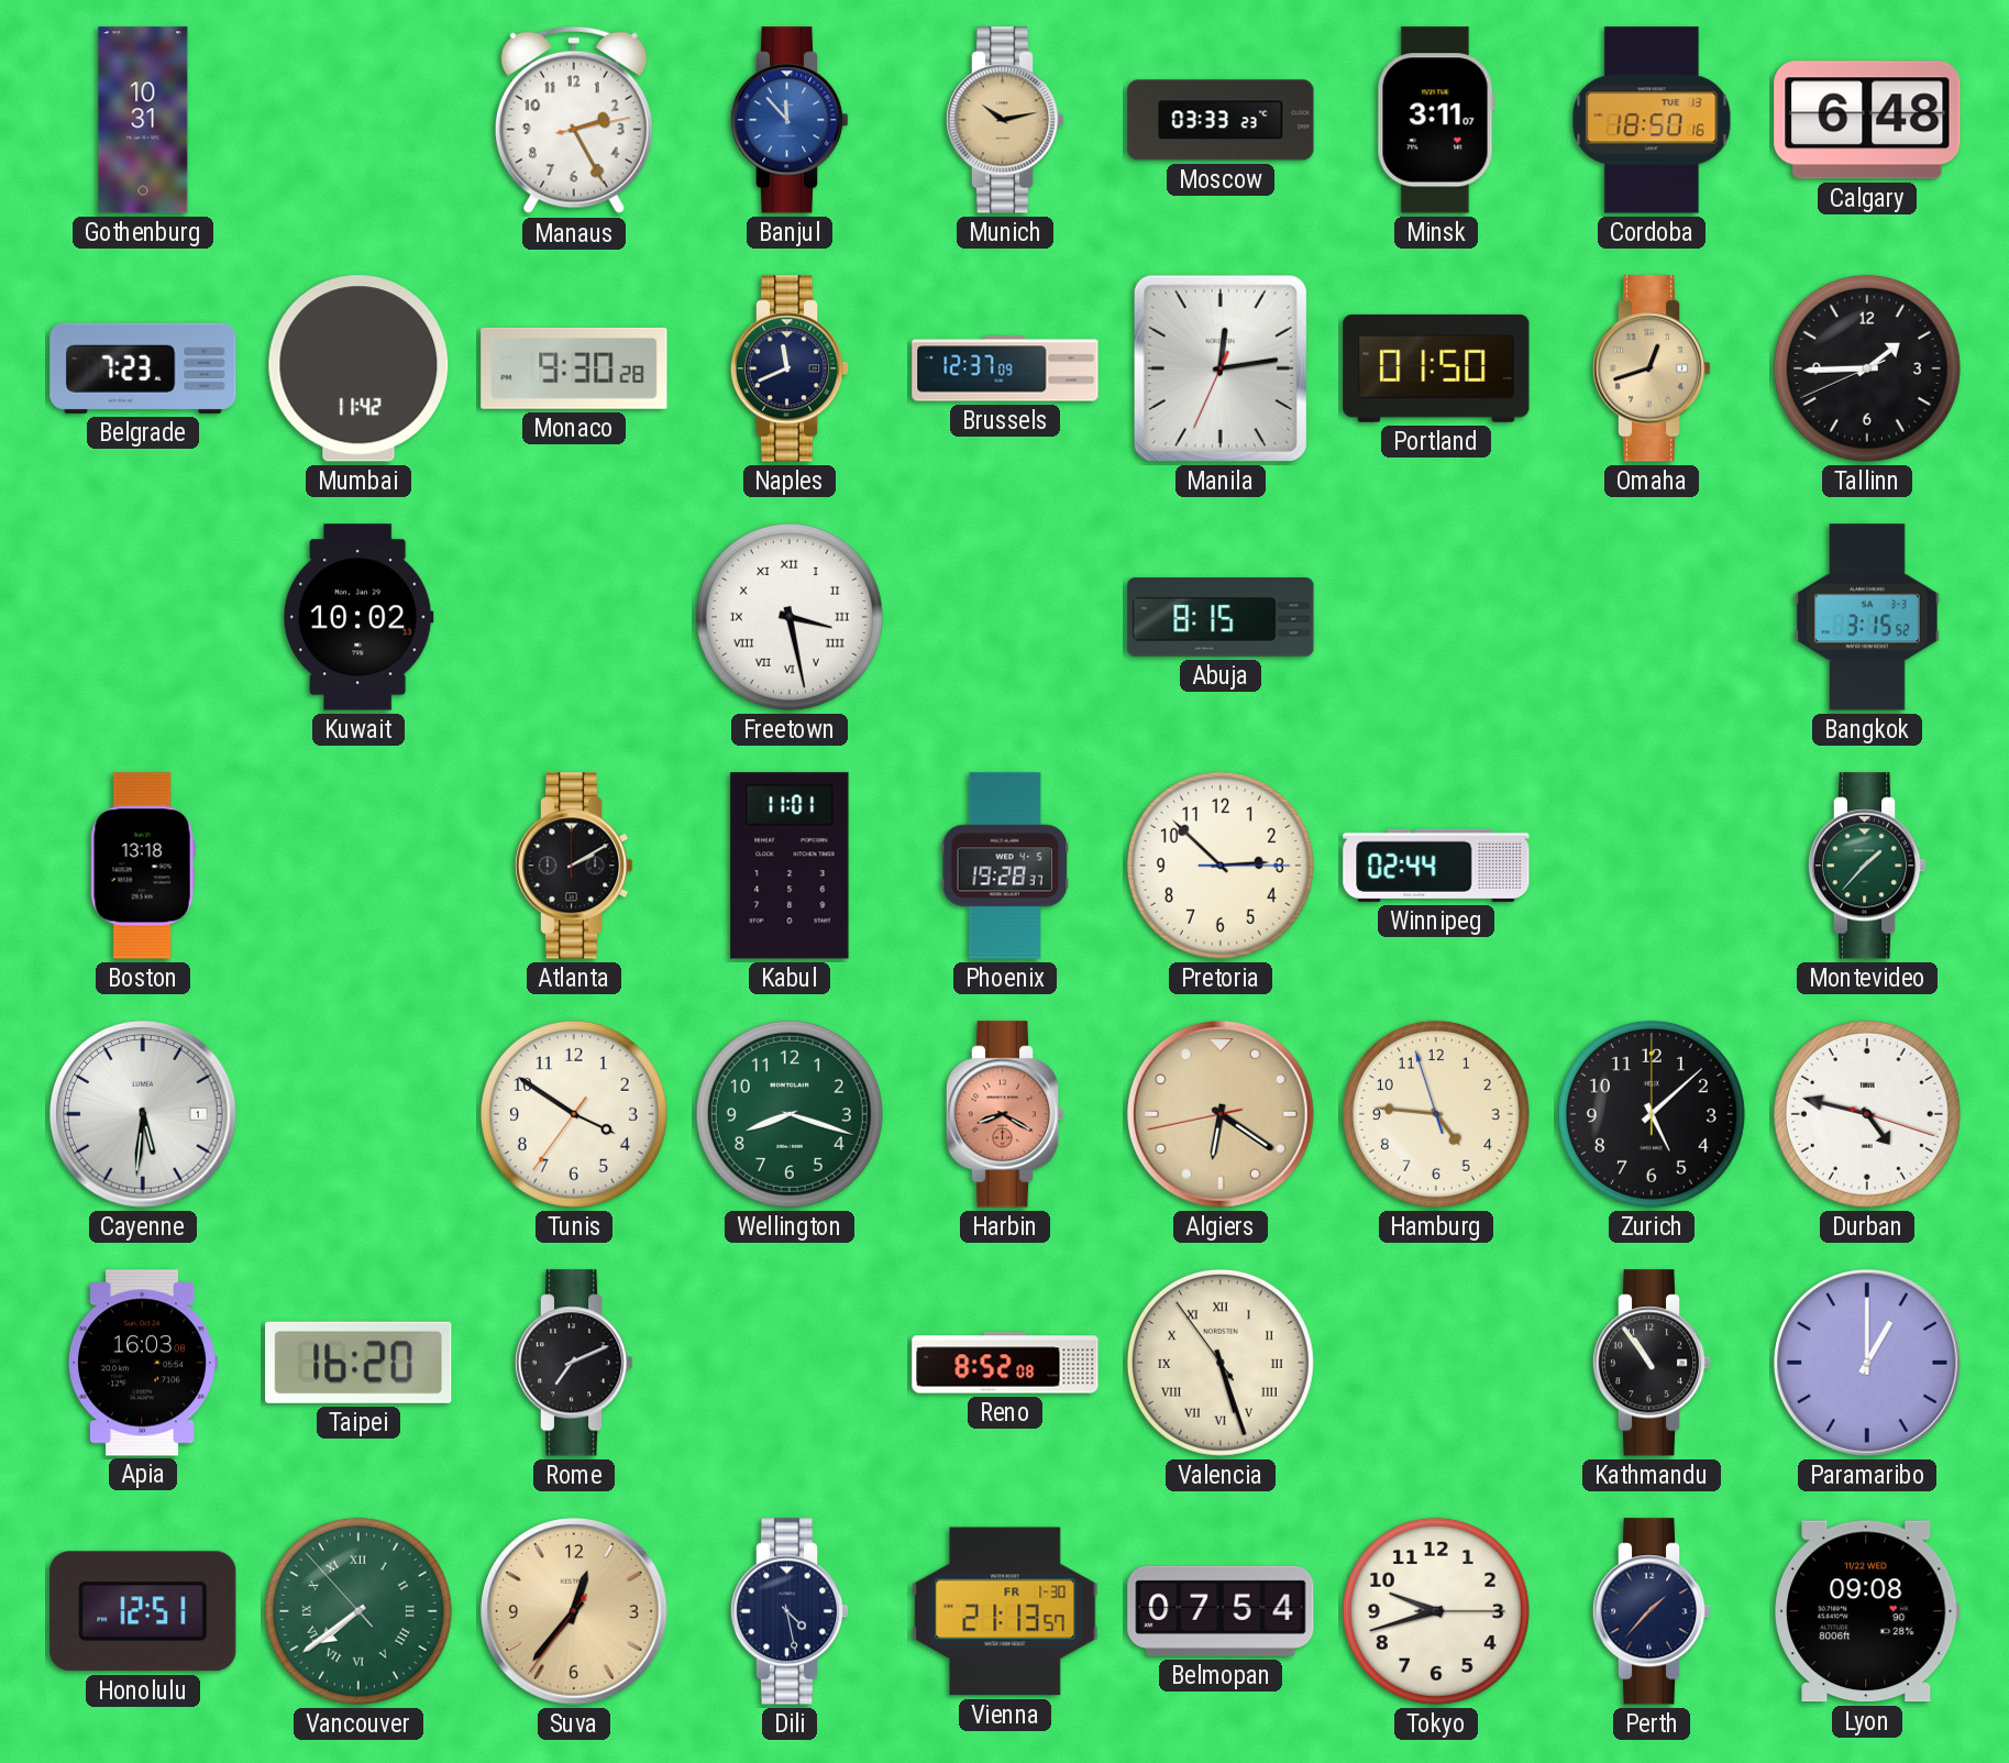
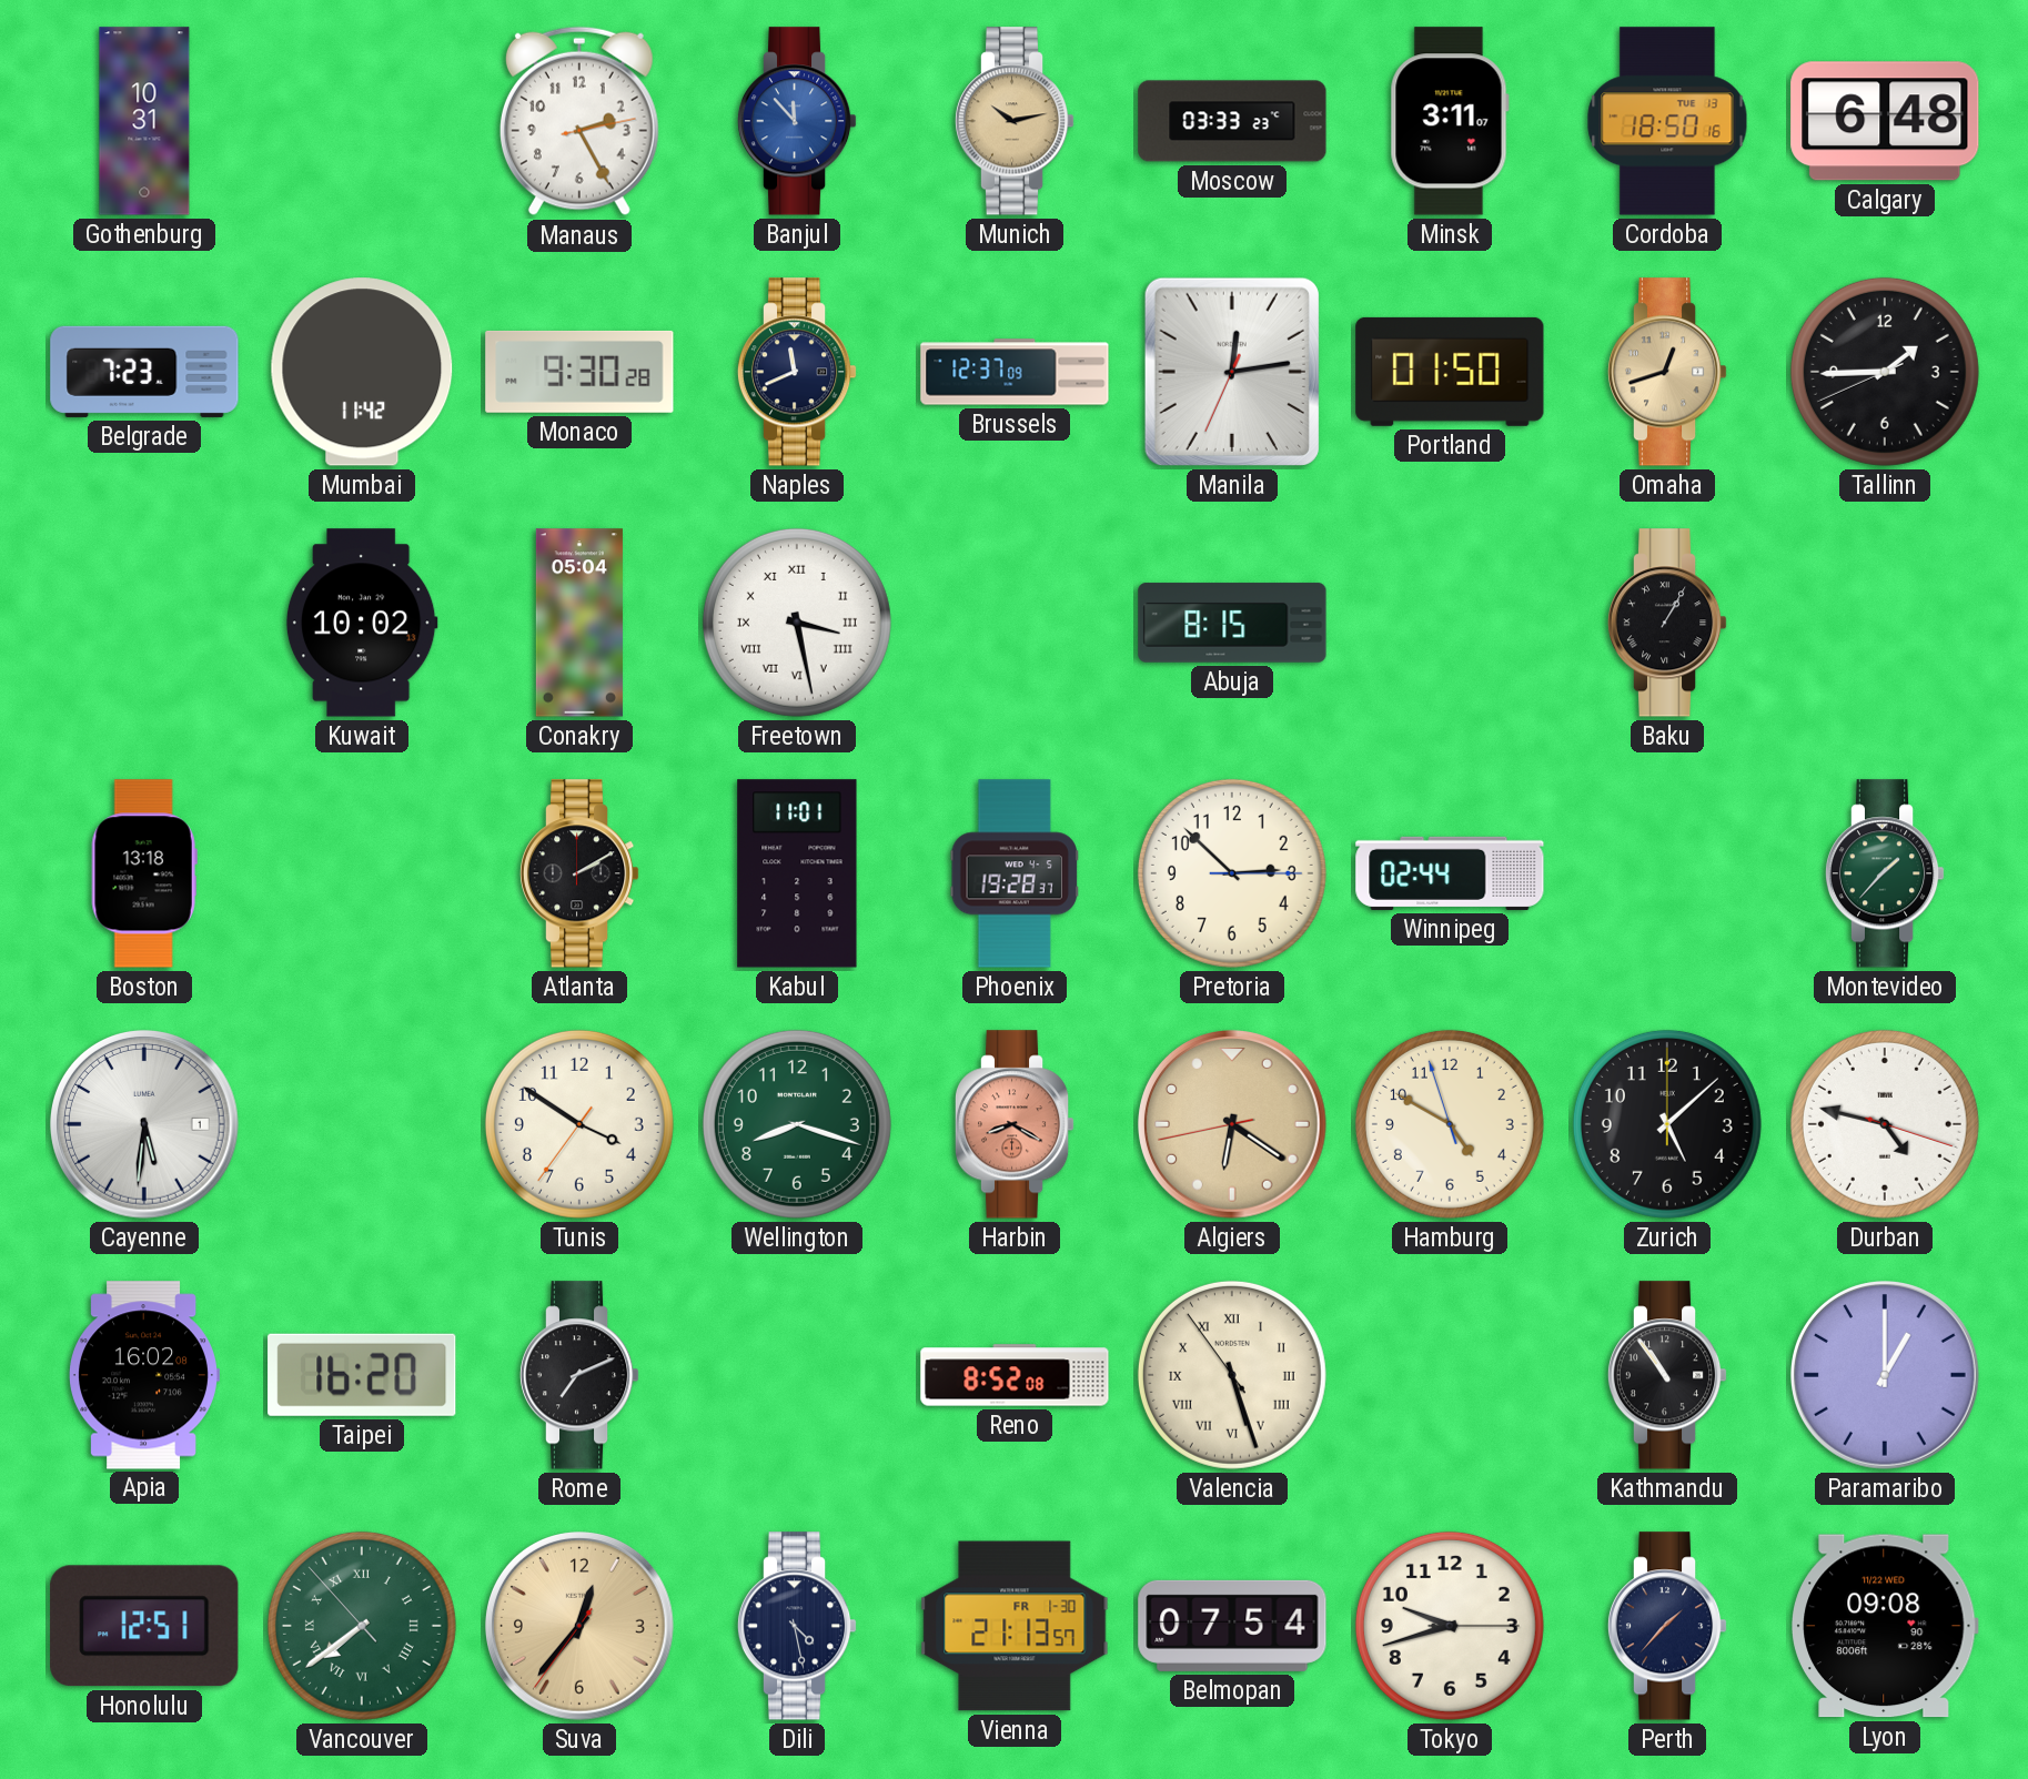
Conakry: none -> 05:04 (579, 623)
Baku: none -> 1:05 (1667, 623)
Bangkok: 3:15 -> none (1867, 617)
Hamburg: 4:45 -> 4:49 (1450, 1124)
Apia: 16:03 -> 16:02 (144, 1375)
